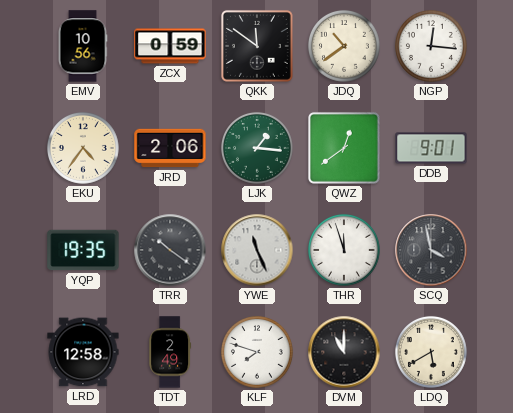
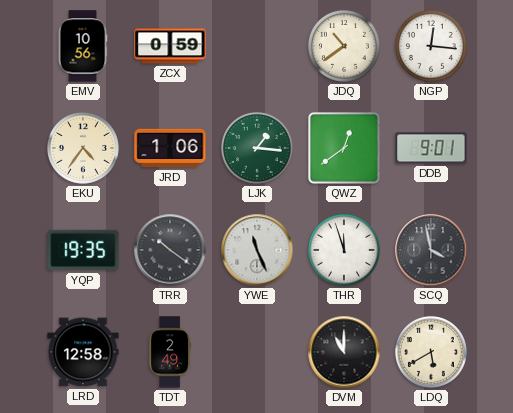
QKK: 11:51 -> none (257, 46)
JRD: 2:06 -> 1:06 (170, 148)
KLF: 7:48 -> none (257, 352)
